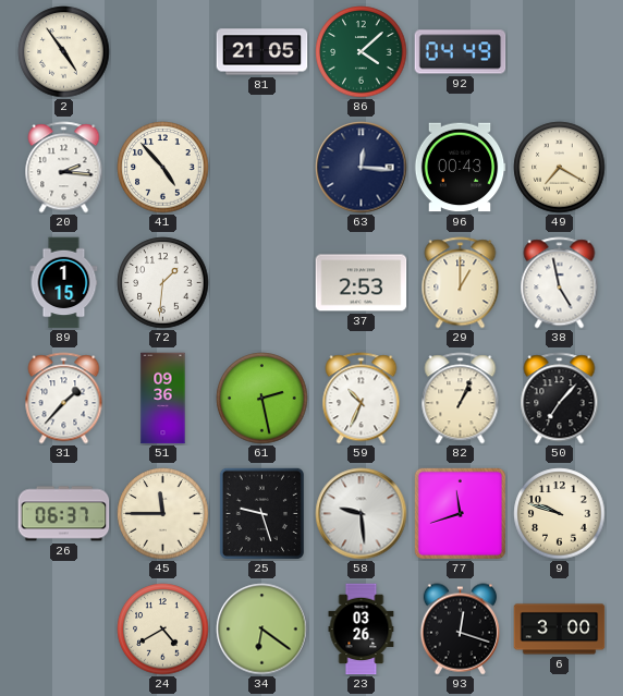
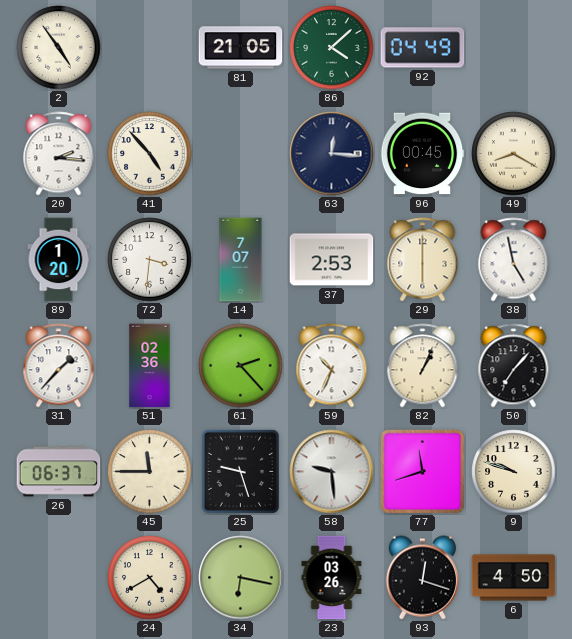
96: 00:43 -> 00:45 (422, 154)
49: 7:20 -> 8:20 (514, 154)
89: 1:15 -> 1:20 (59, 260)
72: 1:31 -> 3:31 (150, 260)
14: none -> 7:07 (241, 260)
29: 1:00 -> 6:00 (423, 260)
51: 09:36 -> 02:36 (150, 366)
61: 2:28 -> 2:23 (241, 366)
34: 6:21 -> 6:17 (241, 578)
6: 3:00 -> 4:50 (514, 578)
